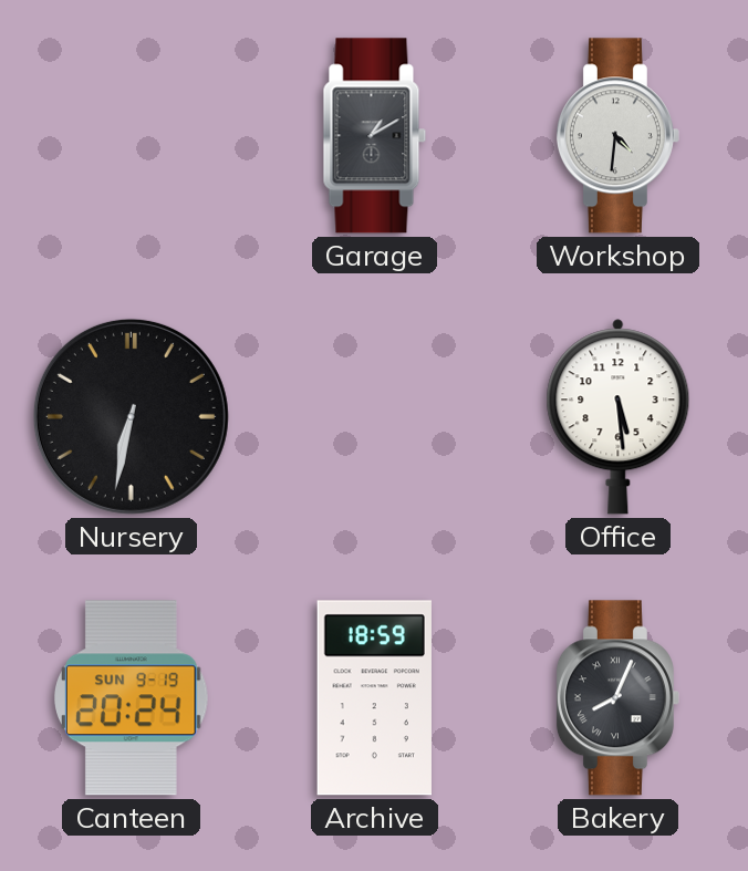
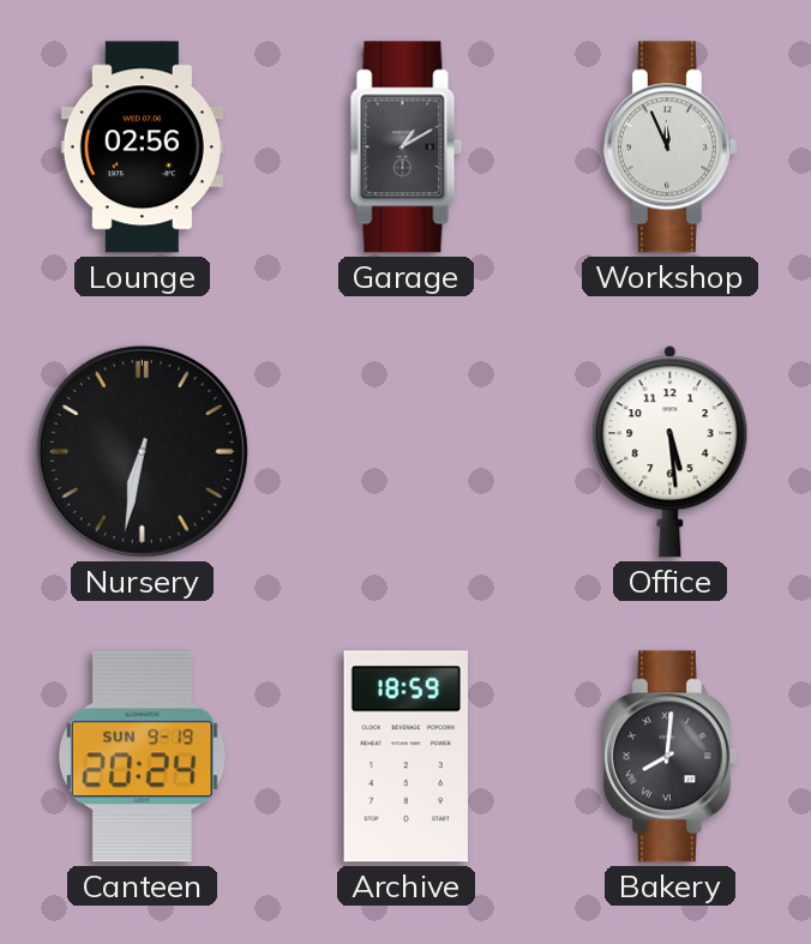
Lounge: none -> 02:56 (142, 148)
Workshop: 4:31 -> 11:56 (669, 148)
Bakery: 8:04 -> 8:01 (669, 757)
